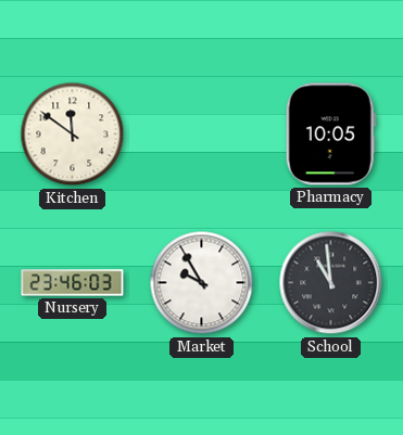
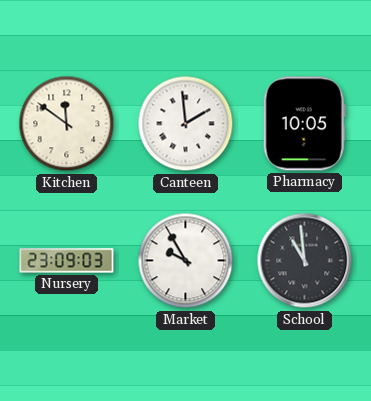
Canteen: none -> 1:59 (186, 124)
Nursery: 23:46 -> 23:09 (67, 261)
